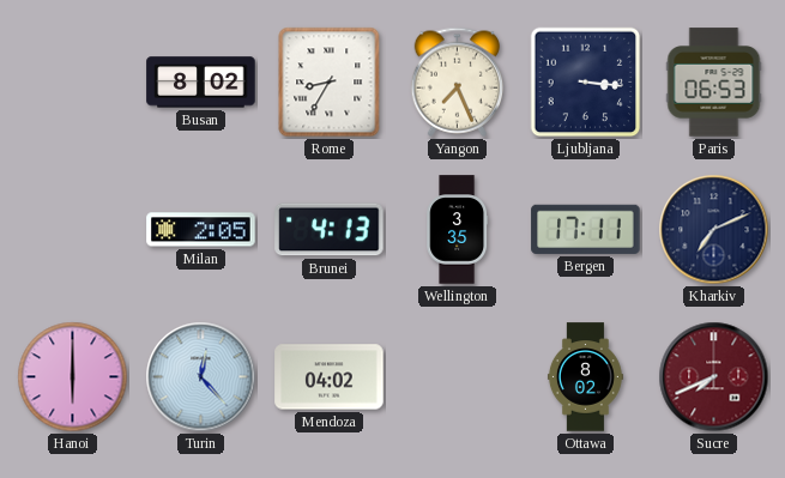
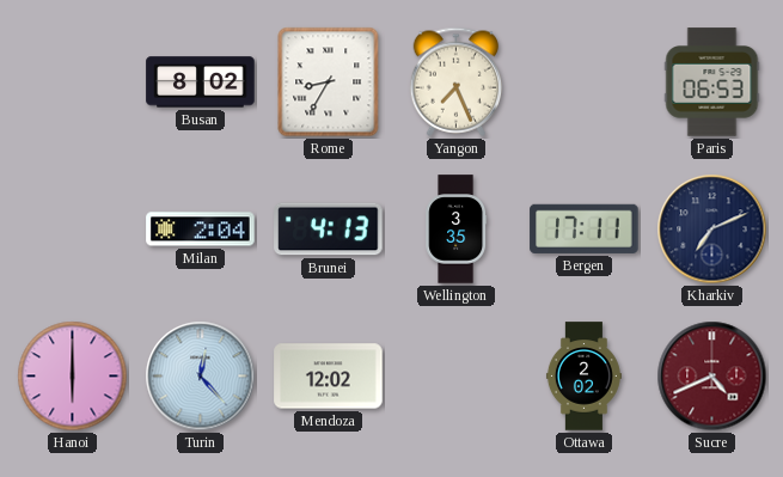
Ljubljana: 3:16 -> none (586, 83)
Milan: 2:05 -> 2:04 (201, 230)
Mendoza: 04:02 -> 12:02 (329, 377)
Ottawa: 8:02 -> 2:02 (583, 377)
Sucre: 7:41 -> 4:41 (712, 377)
